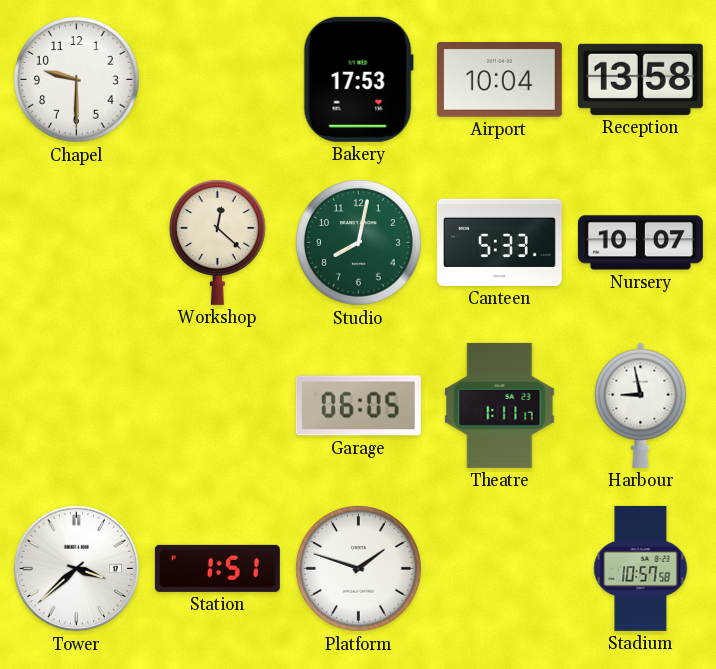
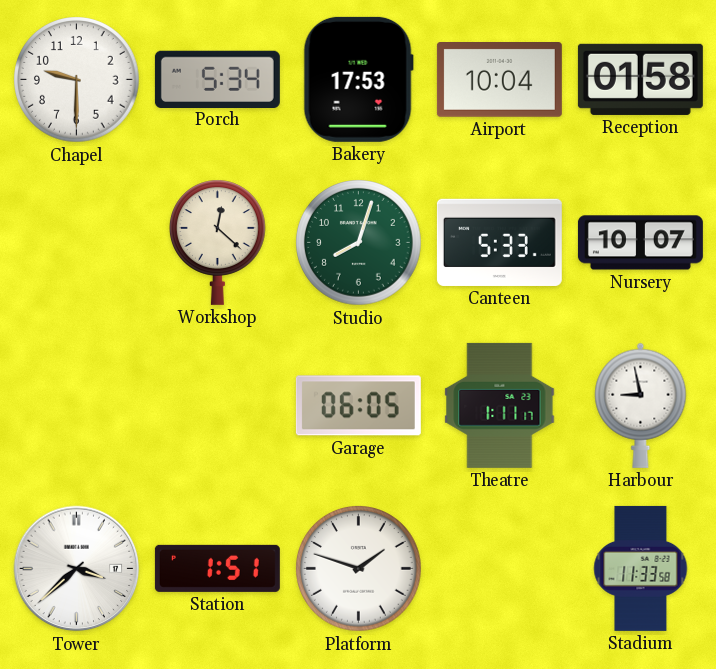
Porch: none -> 5:34 (217, 79)
Reception: 13:58 -> 01:58 (640, 79)
Studio: 8:02 -> 8:03 (359, 243)
Stadium: 10:57 -> 11:33 (641, 568)
